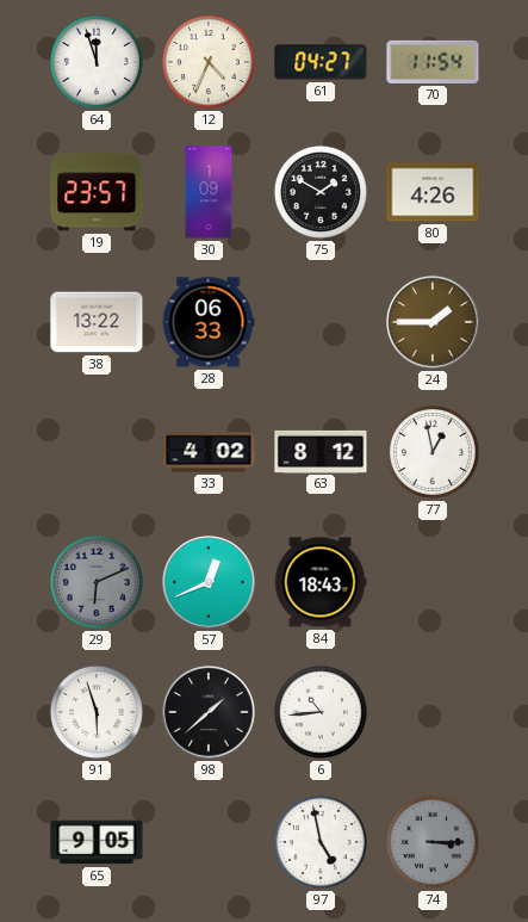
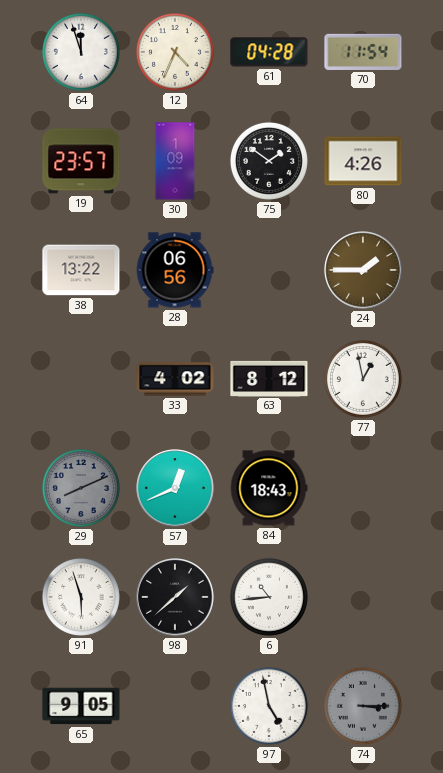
61: 04:27 -> 04:28 (269, 52)
75: 1:50 -> 1:51 (269, 161)
28: 06:33 -> 06:56 (175, 270)
29: 6:11 -> 8:11 (81, 488)
